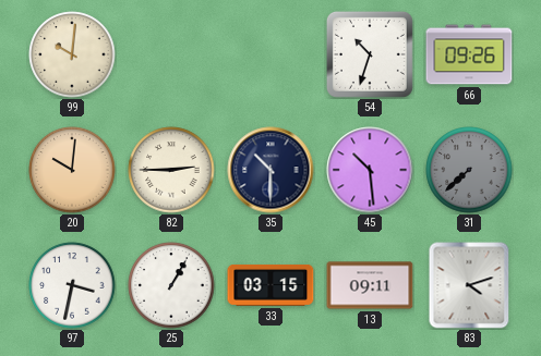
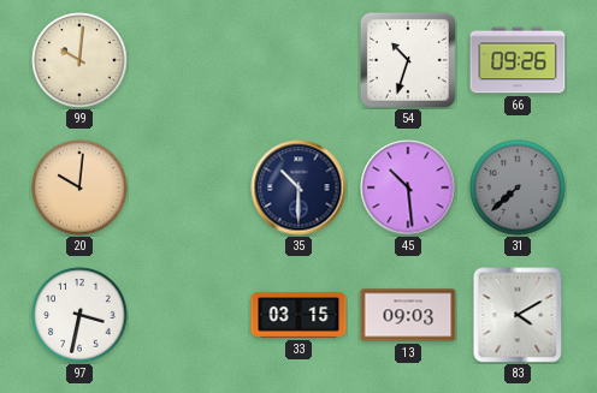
82: 2:45 -> none (171, 170)
25: 1:05 -> none (171, 285)
13: 09:11 -> 09:03 (408, 315)
83: 4:12 -> 4:10 (518, 315)
